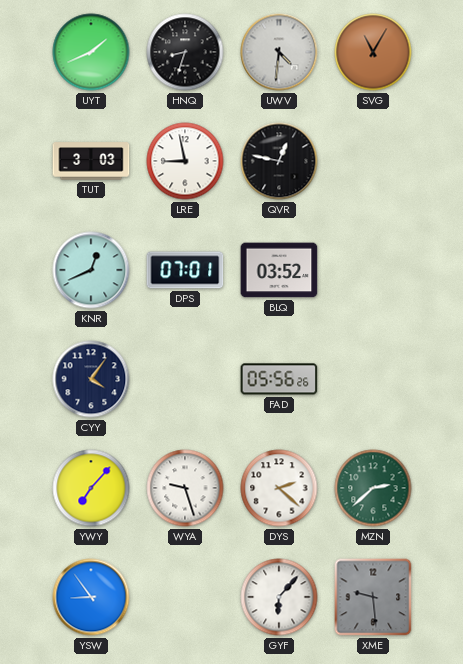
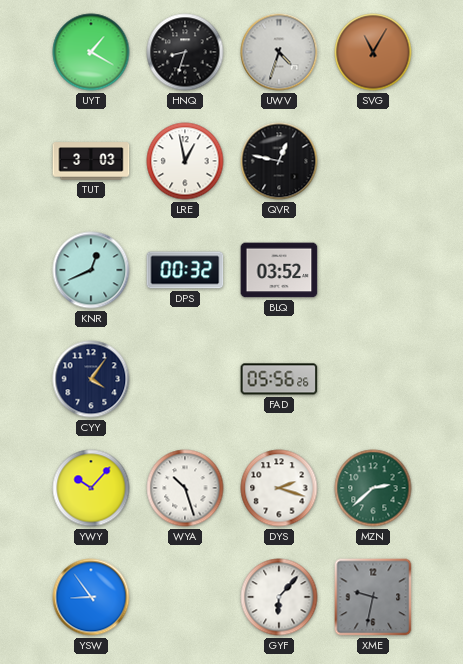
UYT: 1:41 -> 1:20 (91, 52)
UWV: 4:31 -> 4:33 (279, 52)
LRE: 8:58 -> 12:58 (185, 161)
DPS: 07:01 -> 00:32 (185, 270)
YWY: 7:07 -> 10:07 (91, 488)
WYA: 9:27 -> 10:27 (185, 488)
DYS: 2:22 -> 2:18 (279, 488)
XME: 9:29 -> 9:32 (373, 597)
